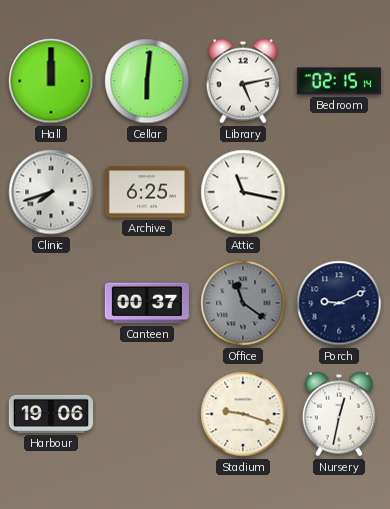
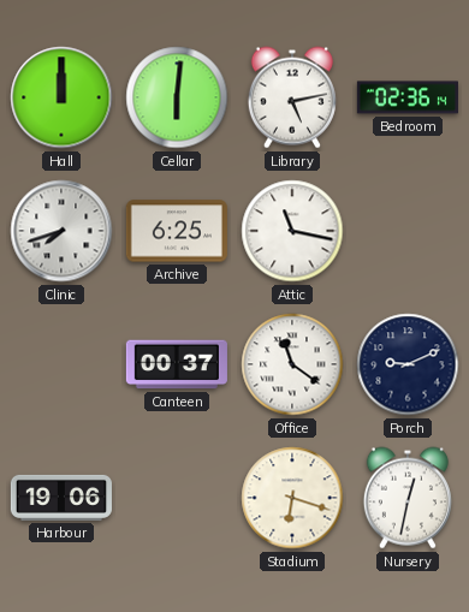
Bedroom: 02:15 -> 02:36 (408, 97)
Office dial: grey -> white (292, 364)
Stadium: 9:18 -> 6:18 (292, 498)
